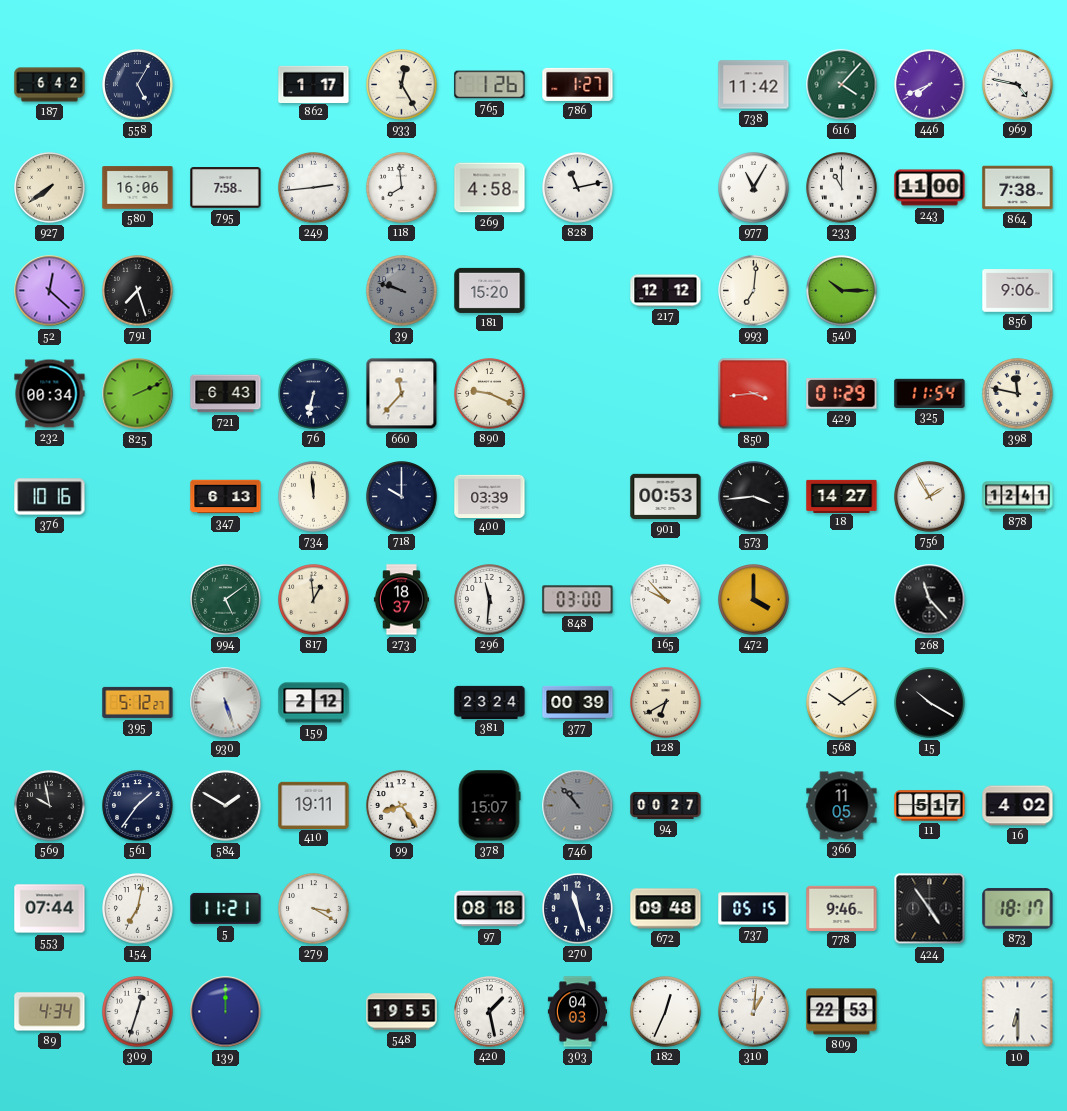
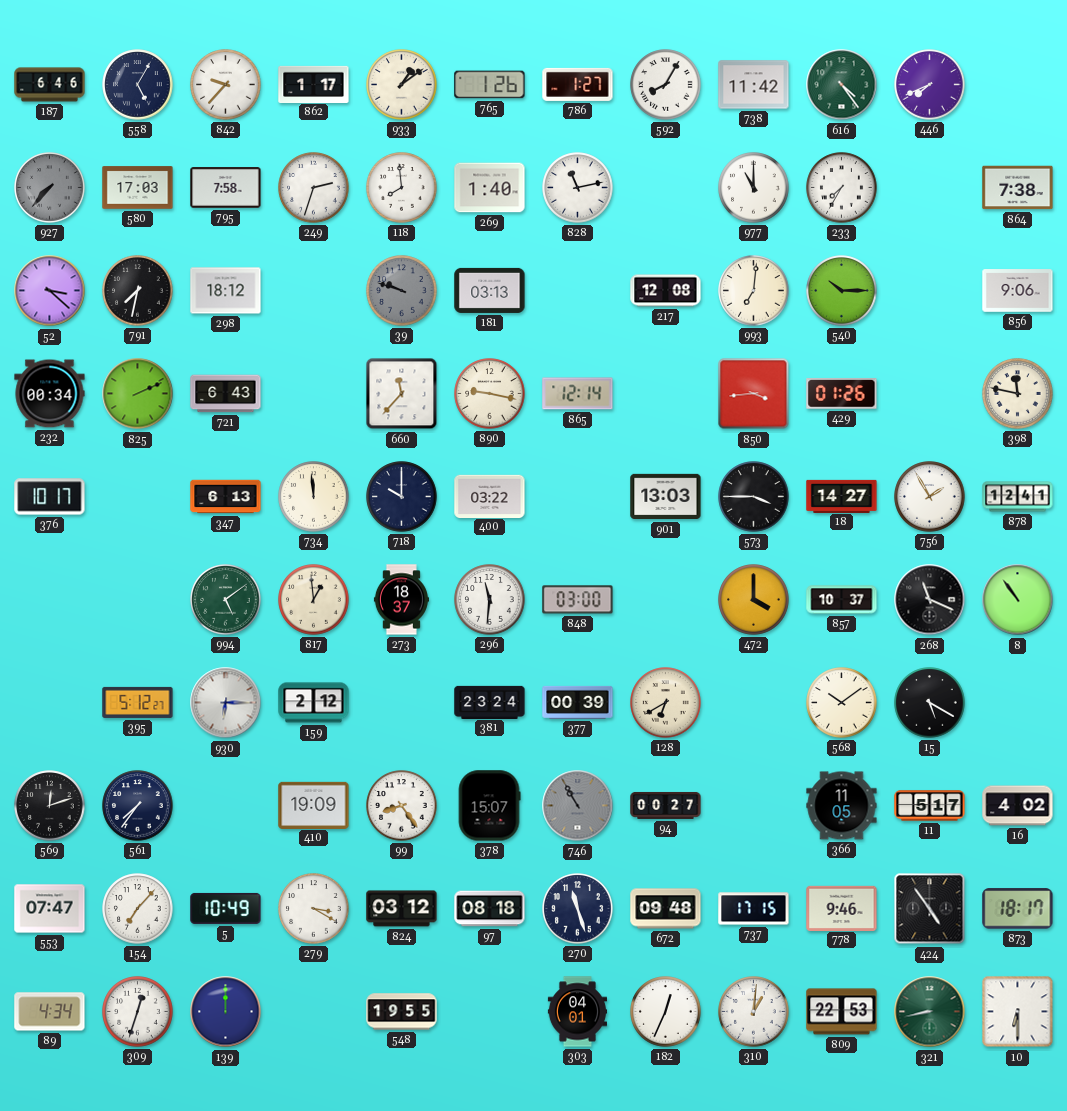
187: 6:42 -> 6:46 (50, 85)
842: none -> 9:37 (226, 85)
933: 12:25 -> 1:09 (402, 85)
592: none -> 8:05 (666, 85)
616: 4:07 -> 4:24 (842, 85)
969: 4:47 -> none (1018, 85)
927: 7:39 -> 7:37 (50, 188)
927 dial: cream -> grey (50, 188)
580: 16:06 -> 17:03 (138, 188)
249: 2:44 -> 2:33 (314, 188)
269: 4:58 -> 1:40 (490, 188)
977: 11:05 -> 11:00 (754, 188)
233: 11:00 -> 7:35 (842, 188)
243: 11:00 -> none (930, 188)
52: 12:22 -> 3:22 (50, 291)
791: 7:27 -> 7:32 (138, 291)
298: none -> 18:12 (226, 291)
181: 15:20 -> 03:13 (490, 290)
217: 12:12 -> 12:08 (666, 291)
76: 6:32 -> none (314, 394)
890: 9:19 -> 9:17 (490, 394)
865: none -> 12:14 (578, 394)
429: 01:29 -> 01:26 (842, 394)
325: 11:54 -> none (930, 393)
376: 10:16 -> 10:17 (50, 497)
400: 03:39 -> 03:22 (490, 496)
901: 00:53 -> 13:03 (666, 497)
573: 3:44 -> 3:45 (754, 497)
165: 9:53 -> none (666, 600)
857: none -> 10:37 (842, 600)
268: 11:23 -> 11:19 (930, 600)
8: none -> 10:54 (1018, 600)
930: 5:27 -> 6:15 (226, 703)
15: 10:20 -> 5:20 (930, 703)
569: 9:58 -> 12:12 (50, 806)
561: 1:36 -> 7:36 (138, 806)
584: 1:50 -> none (226, 806)
410: 19:11 -> 19:09 (314, 805)
746: 10:53 -> 10:55 (578, 806)
553: 07:44 -> 07:47 (50, 909)
154: 7:02 -> 7:07 (138, 909)
5: 11:21 -> 10:49 (226, 908)
824: none -> 03:12 (402, 909)
737: 05:15 -> 17:15 (754, 909)
420: 1:28 -> none (490, 1012)
303: 04:03 -> 04:01 (577, 1012)
321: none -> 8:43 (930, 1012)
